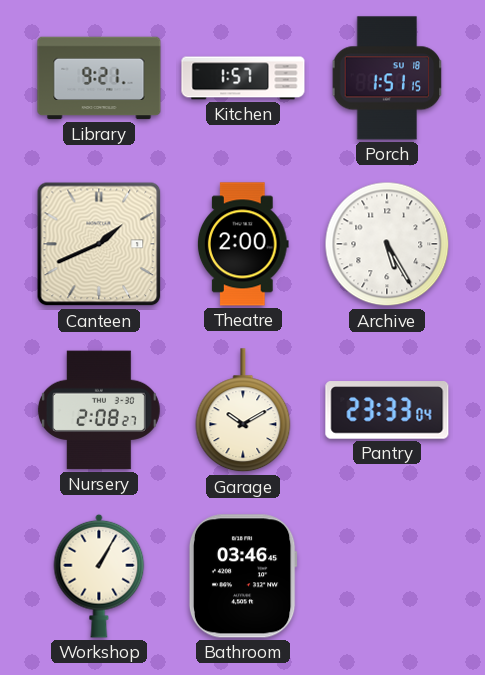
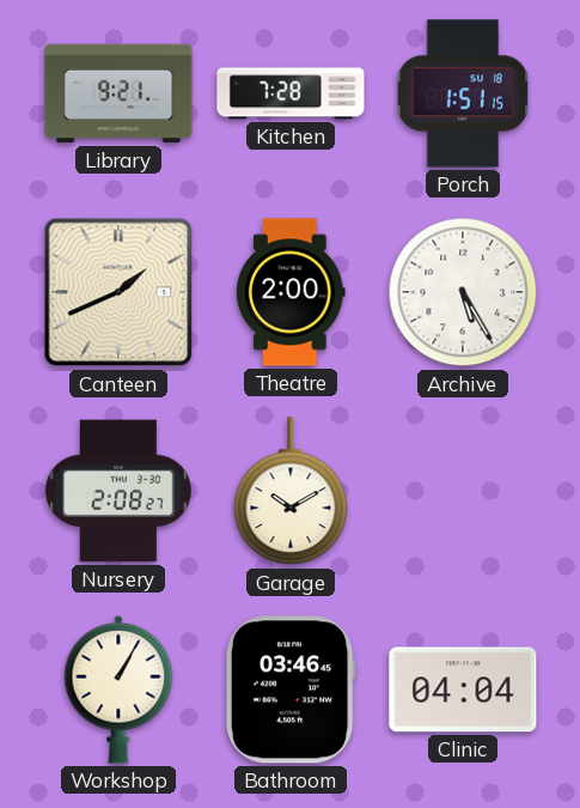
Kitchen: 1:57 -> 7:28 (291, 93)
Pantry: 23:33 -> none (387, 410)
Clinic: none -> 04:04 (463, 689)
